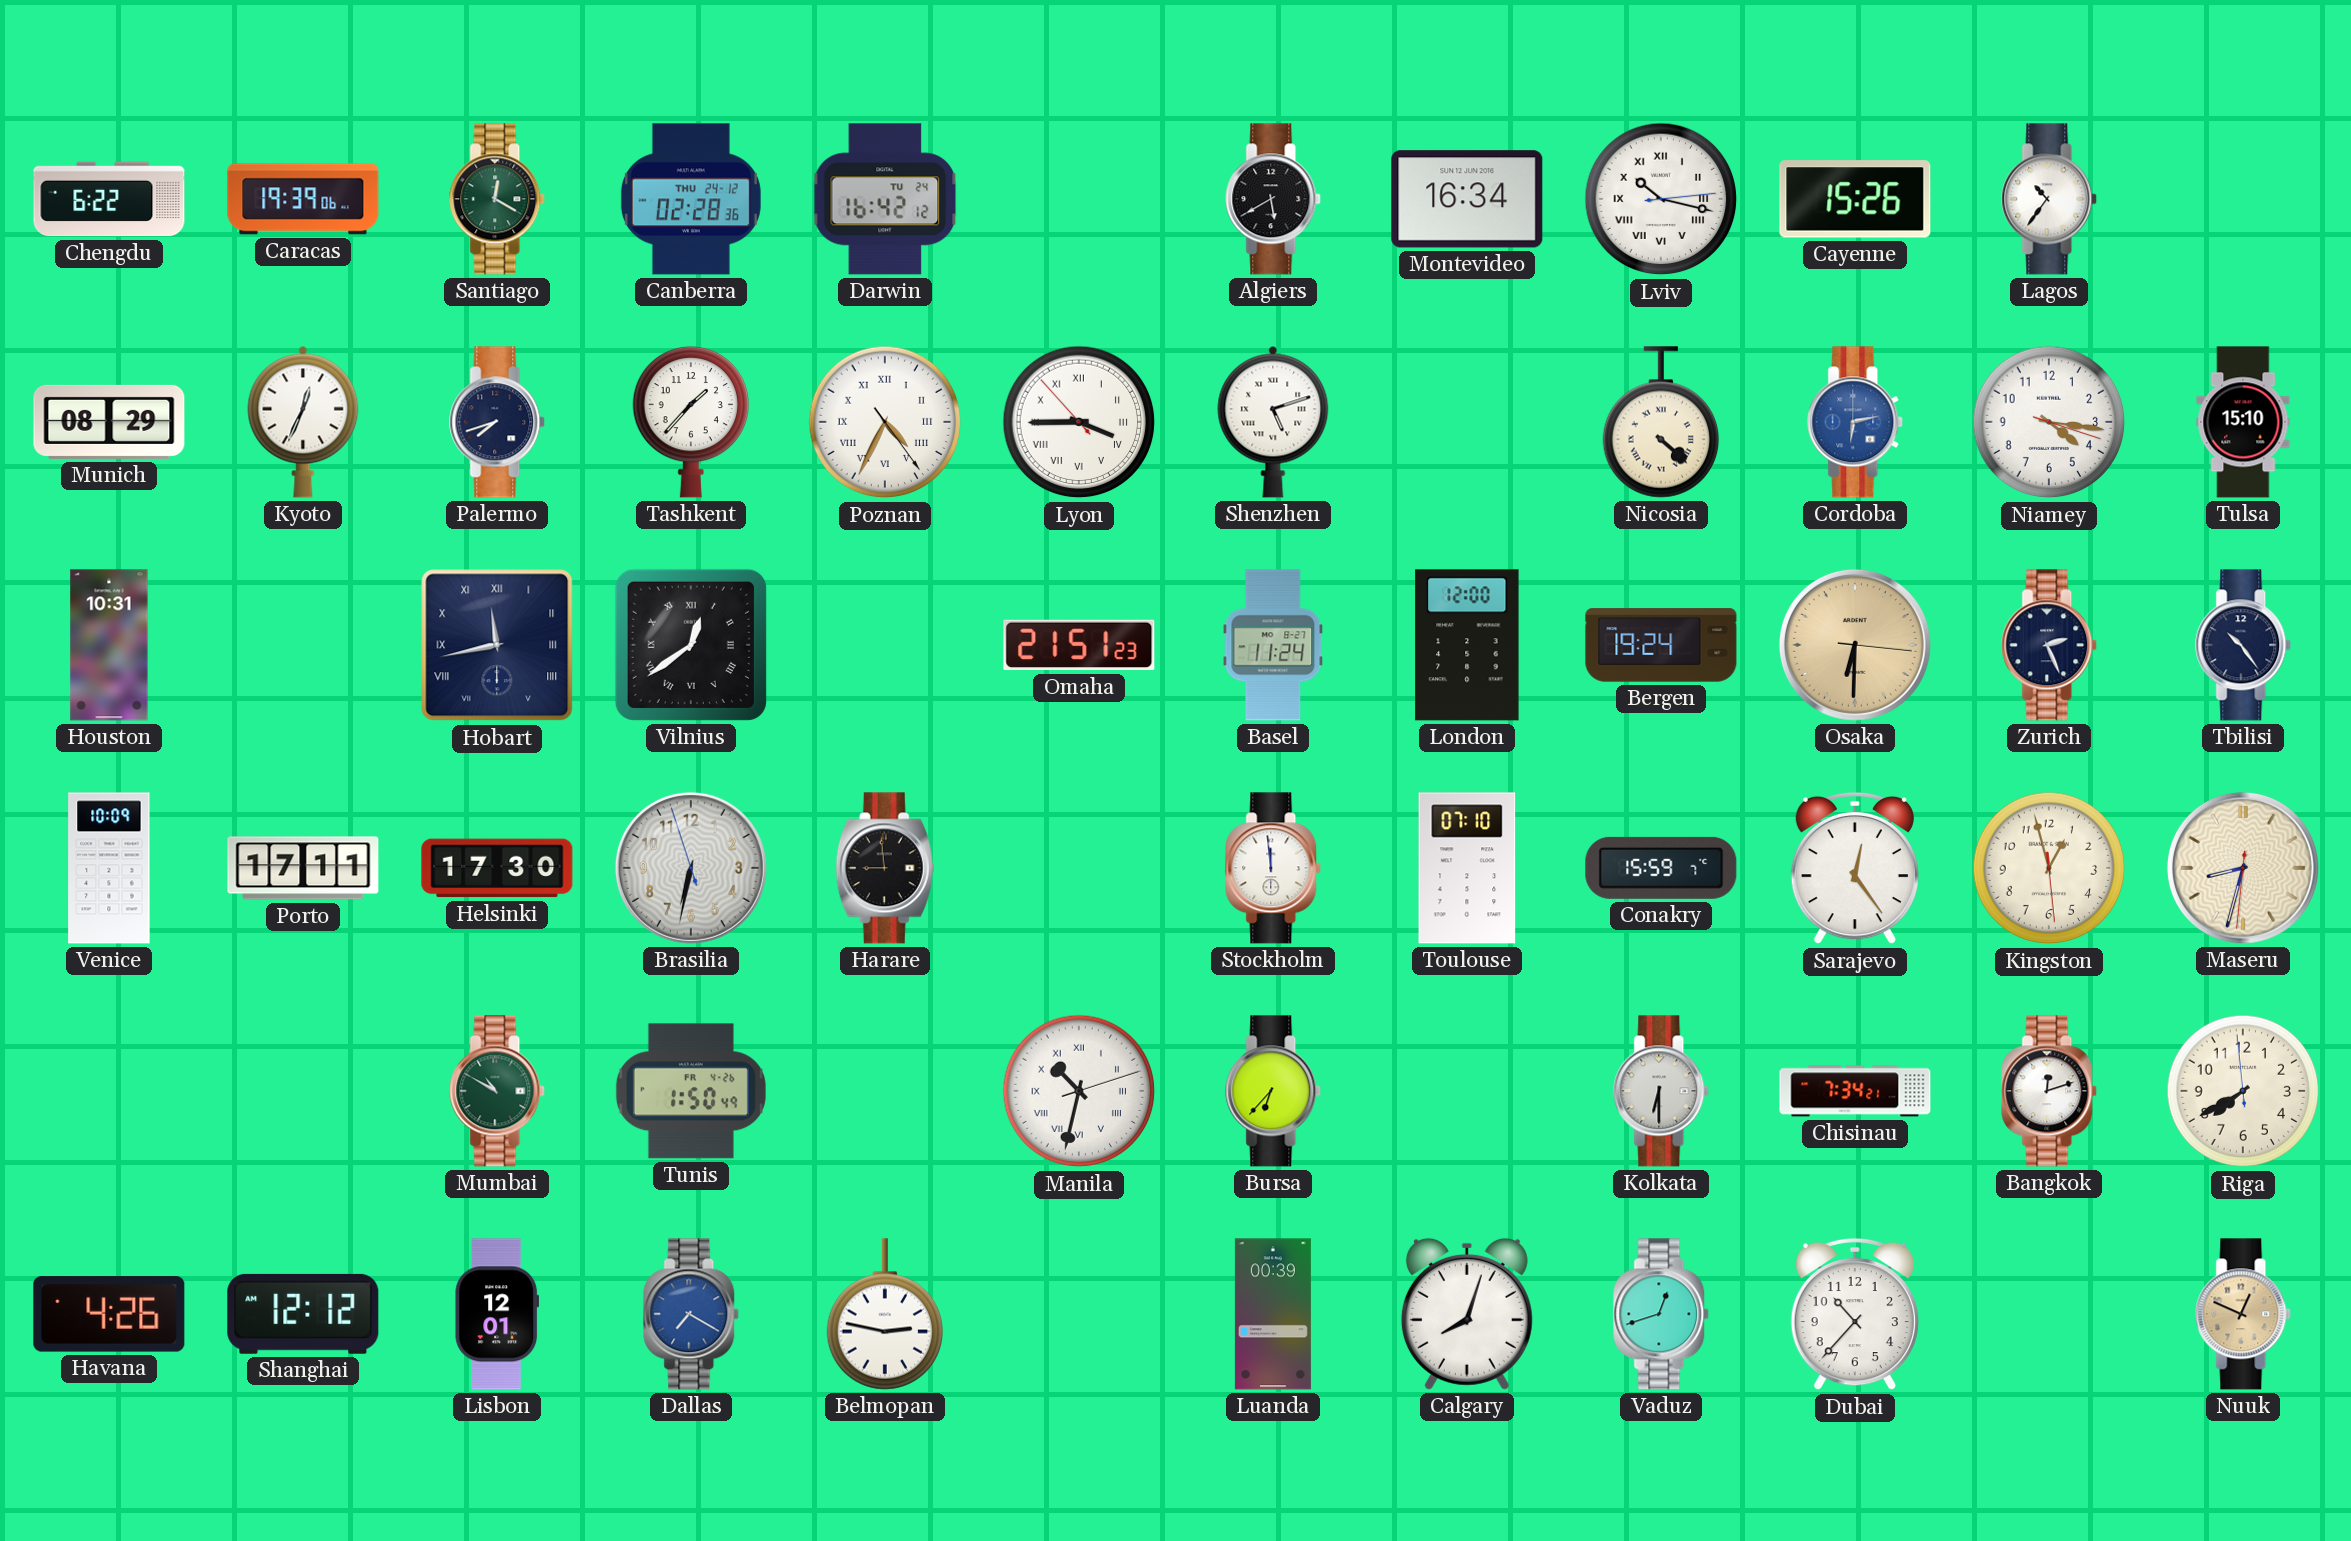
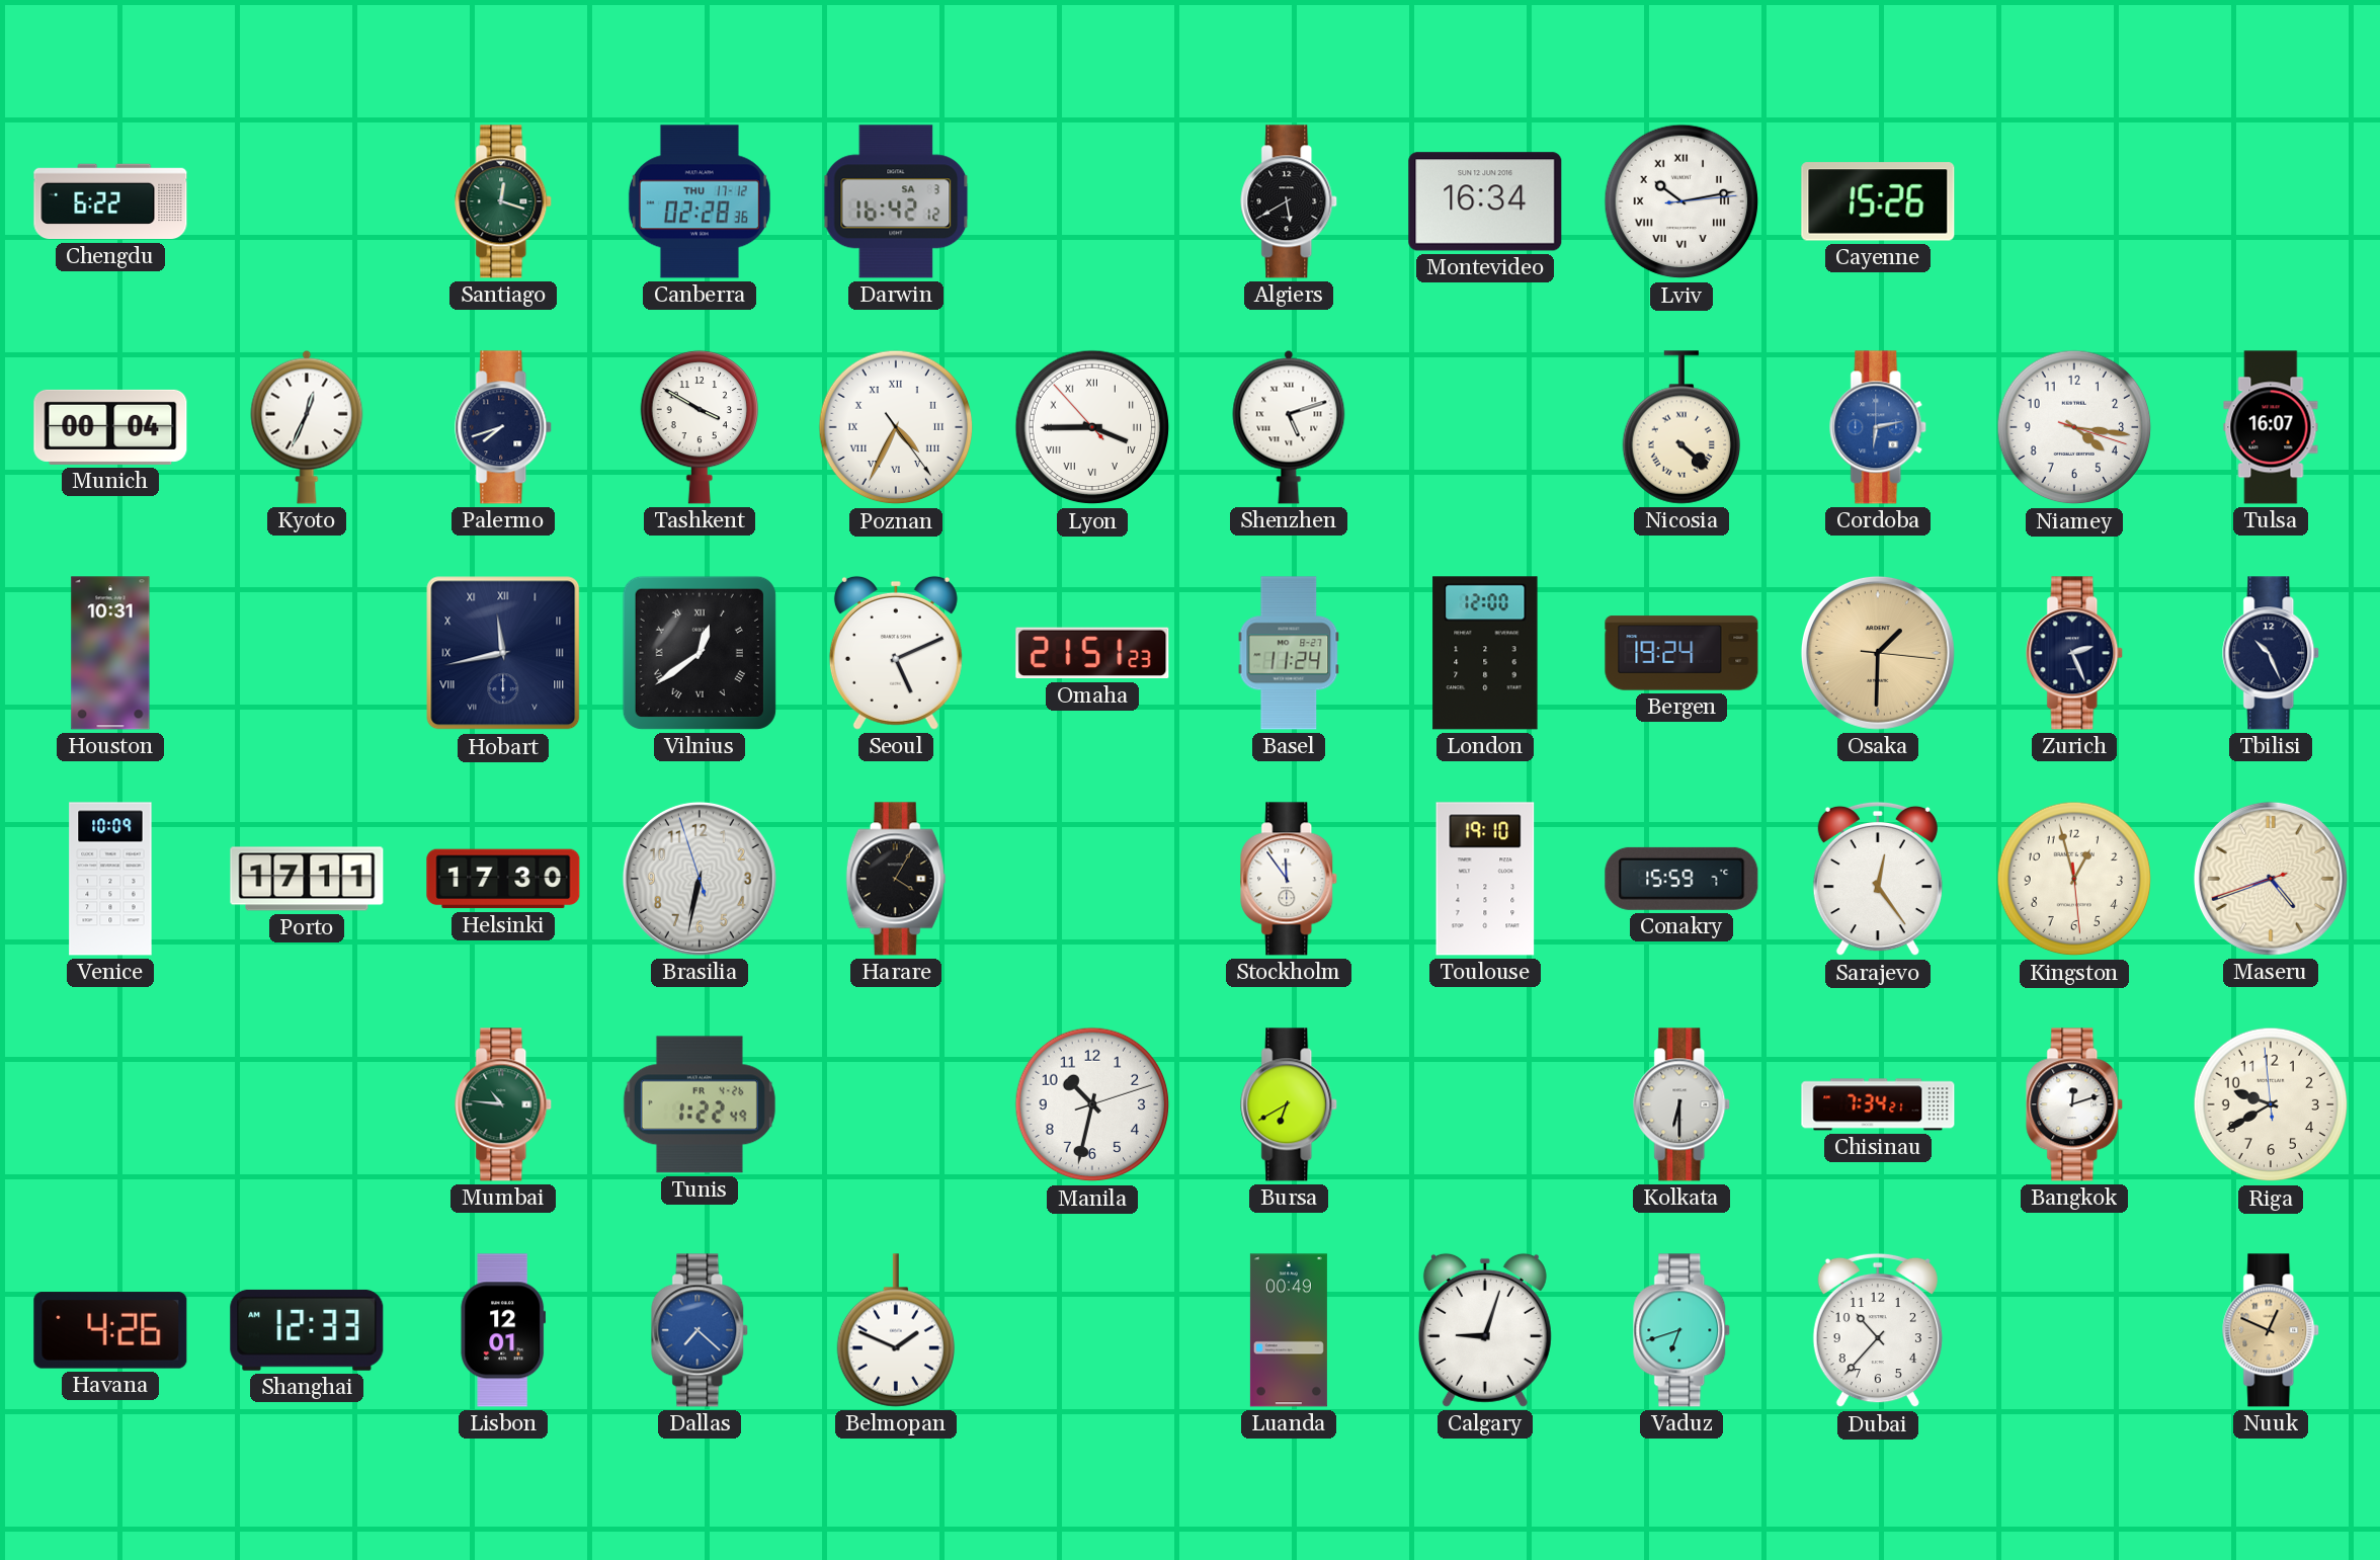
Caracas: 19:39 -> none (303, 199)
Santiago: 12:20 -> 12:18 (504, 201)
Canberra date: THU 24-12 -> THU 17-12 (700, 201)
Darwin date: TU 24 -> SA 3 (896, 201)
Lviv: 10:17 -> 10:13 (1681, 201)
Lagos: 10:36 -> none (2050, 199)
Munich: 08:29 -> 00:04 (110, 427)
Tashkent: 1:37 -> 3:50 (699, 427)
Tulsa: 15:10 -> 16:07 (2271, 427)
Seoul: none -> 5:11 (896, 653)
Osaka: 6:30 -> 1:30 (1878, 653)
Tbilisi: 10:24 -> 10:26 (2272, 653)
Harare: 8:59 -> 4:05 (896, 879)
Stockholm: 11:59 -> 11:54 (1290, 879)
Toulouse: 07:10 -> 19:10 (1485, 879)
Maseru: 8:32 -> 4:41 (2271, 879)
Mumbai: 10:50 -> 10:46 (504, 1104)
Tunis: 1:50 -> 1:22 (700, 1104)
Manila numerals: Roman -> Arabic (1092, 1104)
Bursa: 6:37 -> 6:40 (1290, 1104)
Riga: 7:39 -> 9:39 (2271, 1104)
Shanghai: 12:12 -> 12:33 (307, 1330)
Dallas: 7:20 -> 7:22 (701, 1330)
Belmopan: 2:47 -> 1:49 (895, 1330)
Luanda: 00:39 -> 00:49 (1289, 1330)
Calgary: 8:03 -> 9:03 (1485, 1330)
Vaduz: 12:42 -> 6:42 (1683, 1330)
